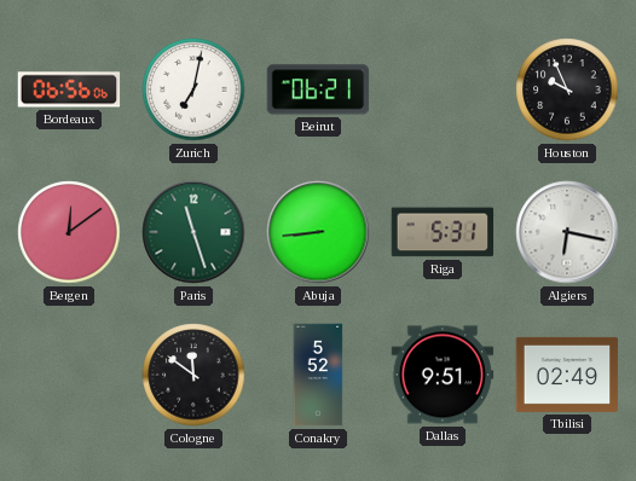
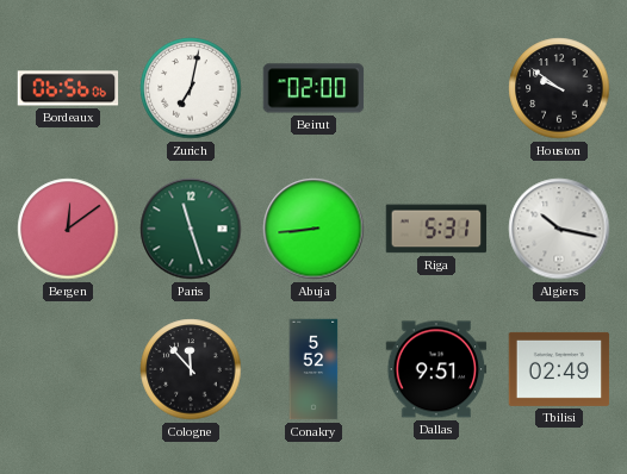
Beirut: 06:21 -> 02:00 (313, 88)
Houston: 9:56 -> 9:51 (559, 88)
Algiers: 6:17 -> 10:17 (559, 229)
Cologne: 11:51 -> 11:53 (191, 369)
